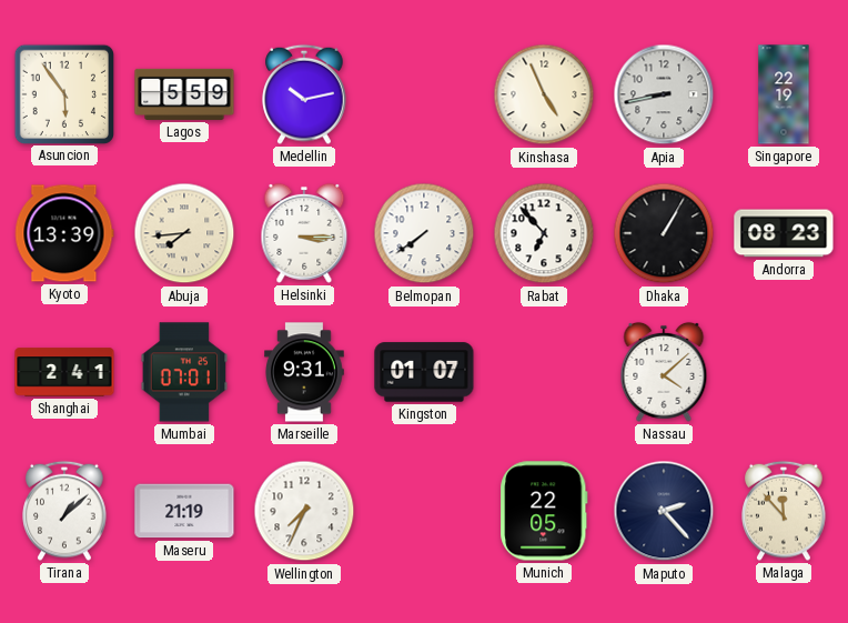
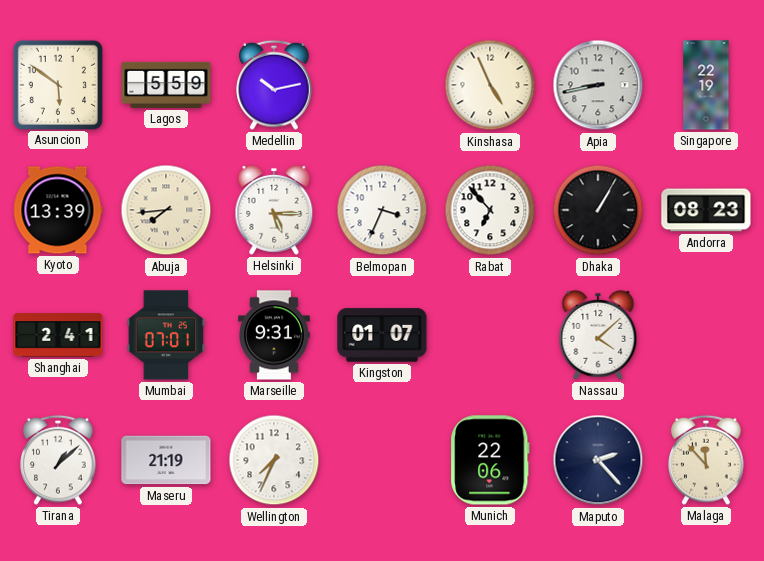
Asuncion: 5:54 -> 5:51 (57, 84)
Helsinki: 3:15 -> 5:15 (274, 210)
Belmopan: 7:39 -> 3:34 (382, 210)
Munich: 22:05 -> 22:06 (490, 460)
